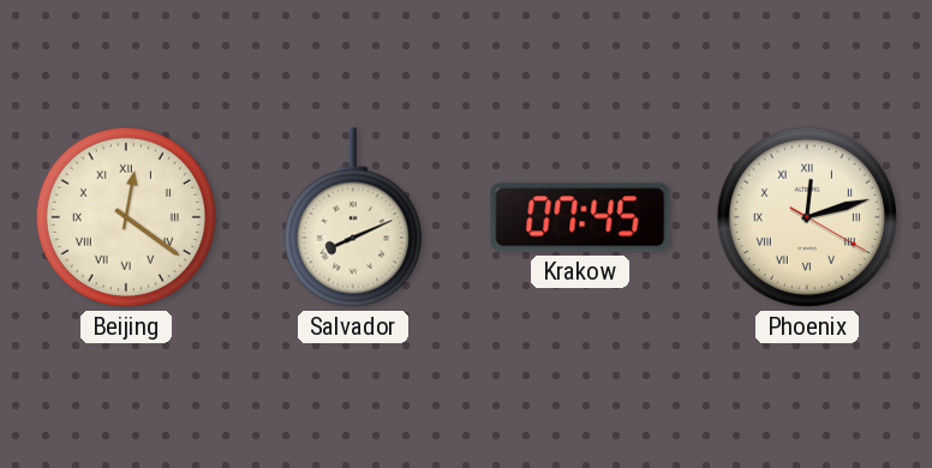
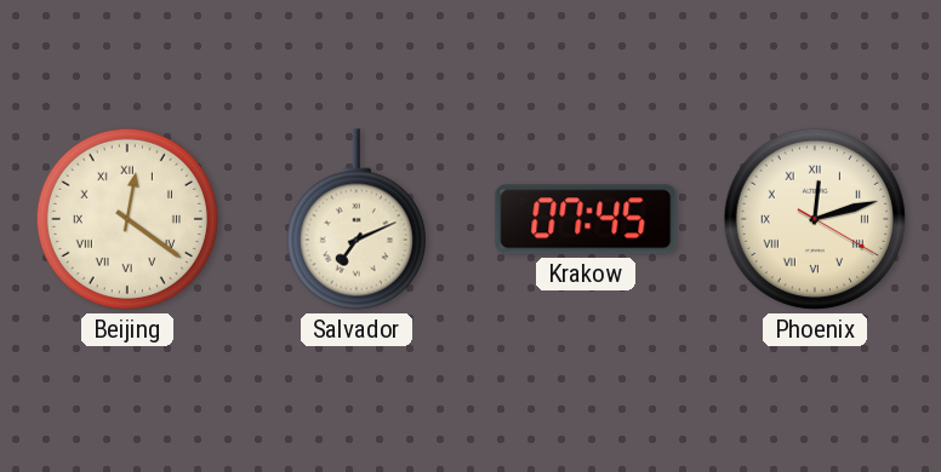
Salvador: 8:11 -> 7:11 (357, 219)
